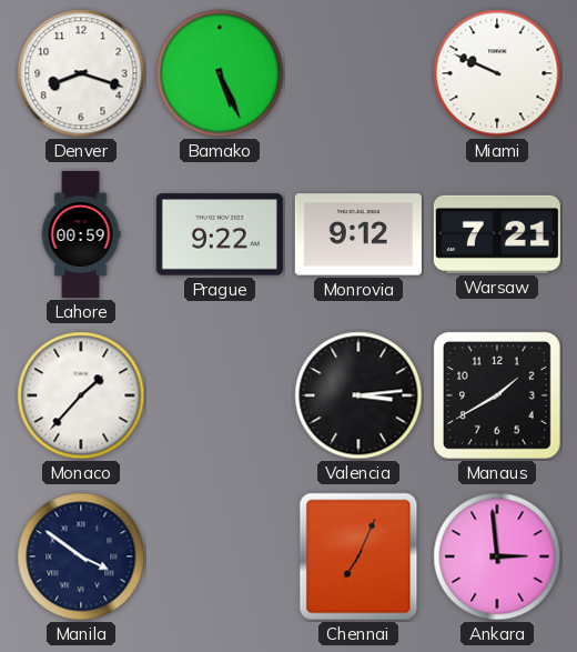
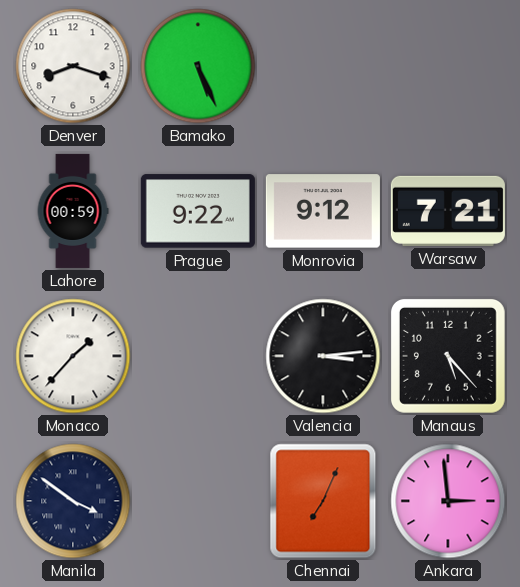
Miami: 9:49 -> none (497, 73)
Manaus: 1:40 -> 5:23 (448, 356)
